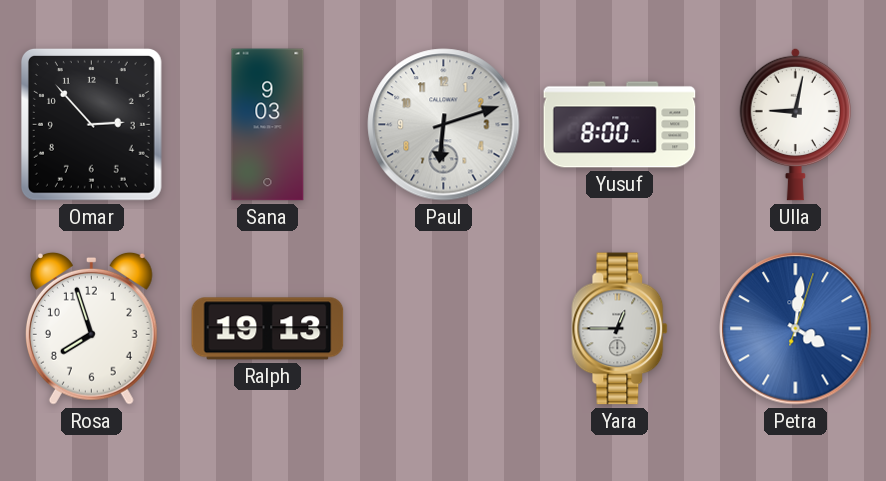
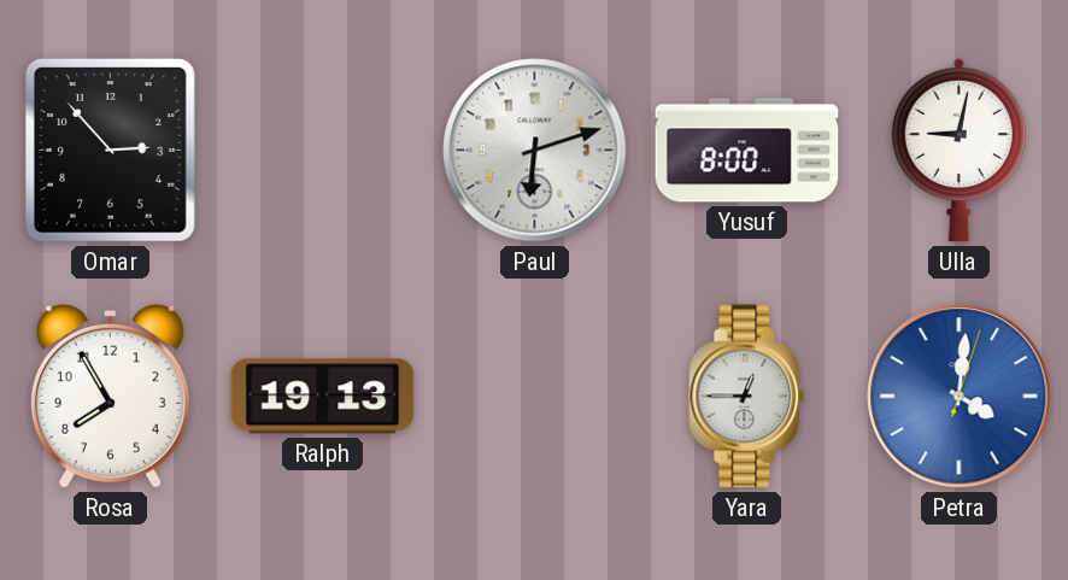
Sana: 9:03 -> none (268, 125)
Rosa: 7:57 -> 7:55 (110, 396)
